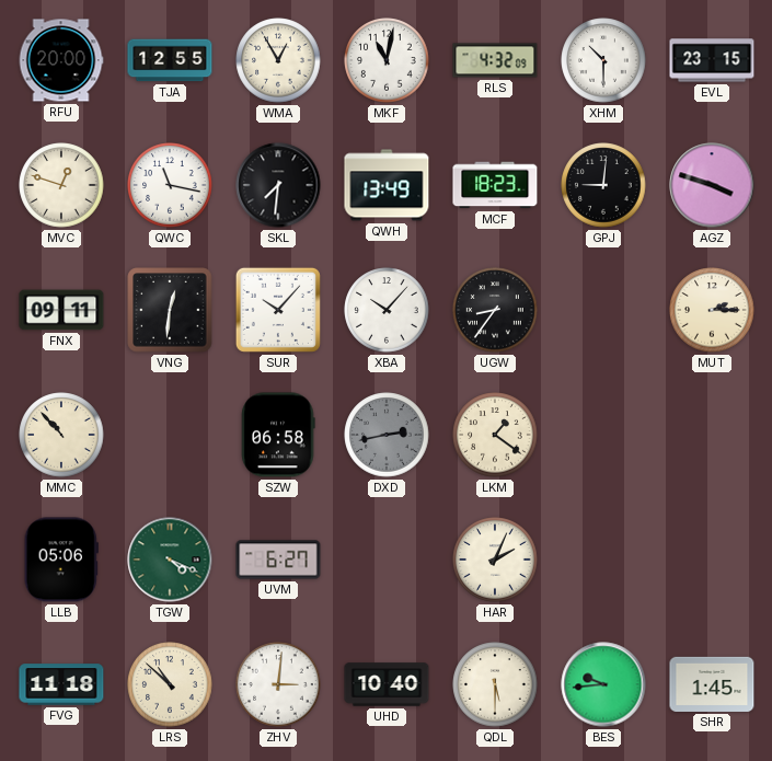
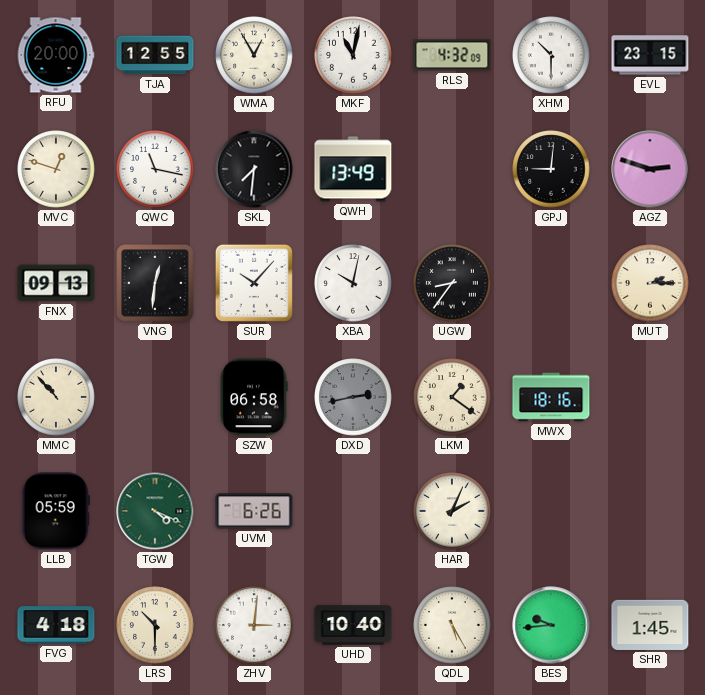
MCF: 18:23 -> none (495, 185)
AGZ: 3:48 -> 2:48 (650, 169)
FNX: 09:11 -> 09:13 (56, 283)
XBA: 10:07 -> 10:02 (353, 283)
MWX: none -> 18:16 (551, 397)
LLB: 05:06 -> 05:59 (56, 511)
UVM: 6:27 -> 6:26 (254, 511)
FVG: 11:18 -> 4:18 (56, 625)
LRS: 10:52 -> 10:30 (155, 625)
QDL: 5:30 -> 5:25 (452, 625)
